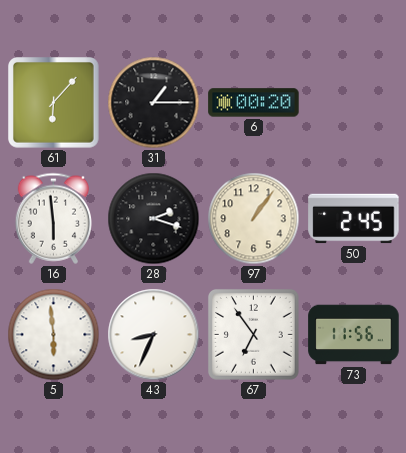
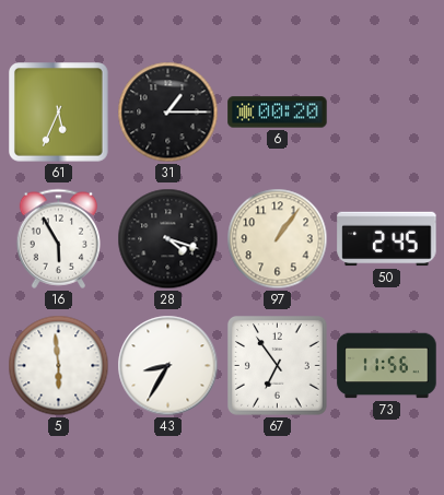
61: 6:07 -> 5:34 (59, 113)
16: 5:59 -> 5:55 (58, 238)
28: 2:18 -> 4:18 (168, 239)
43: 8:34 -> 8:35 (168, 366)
